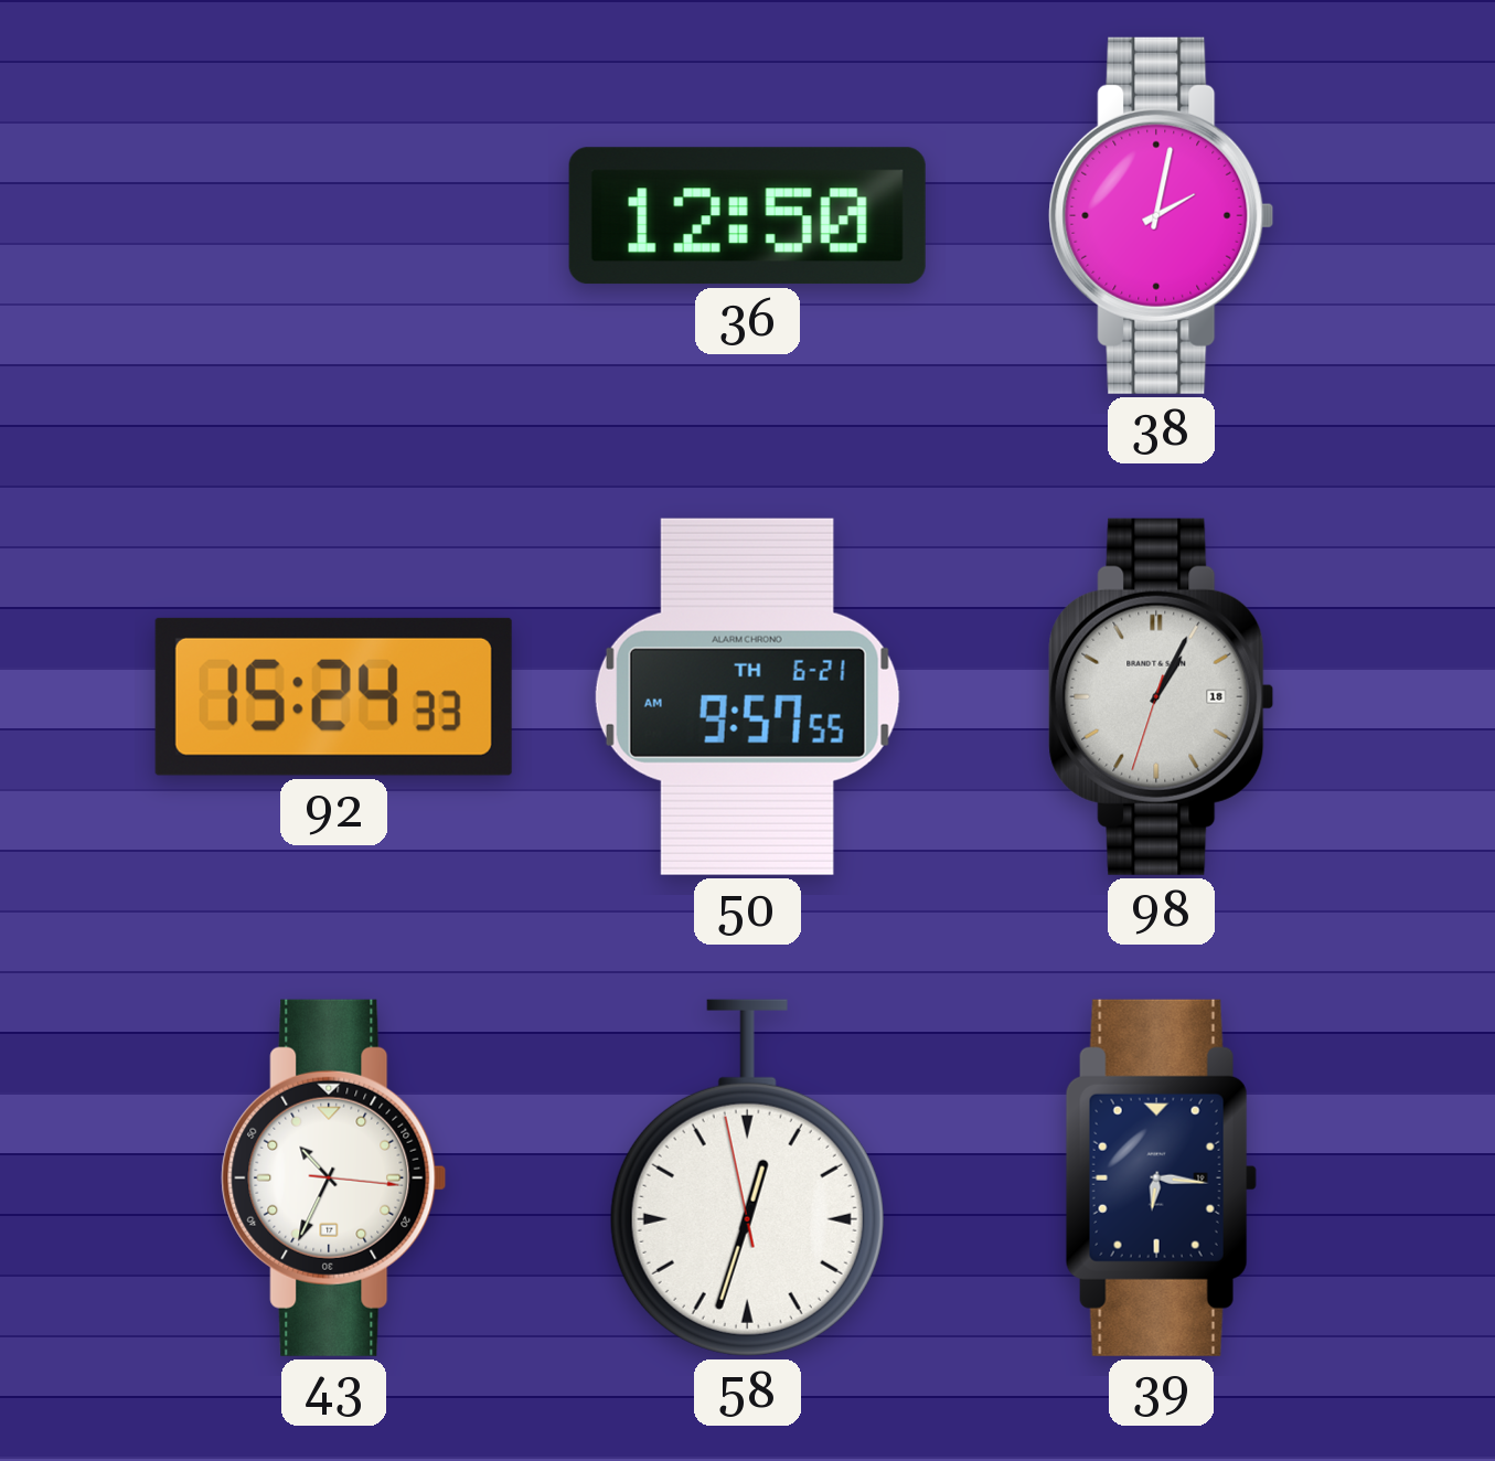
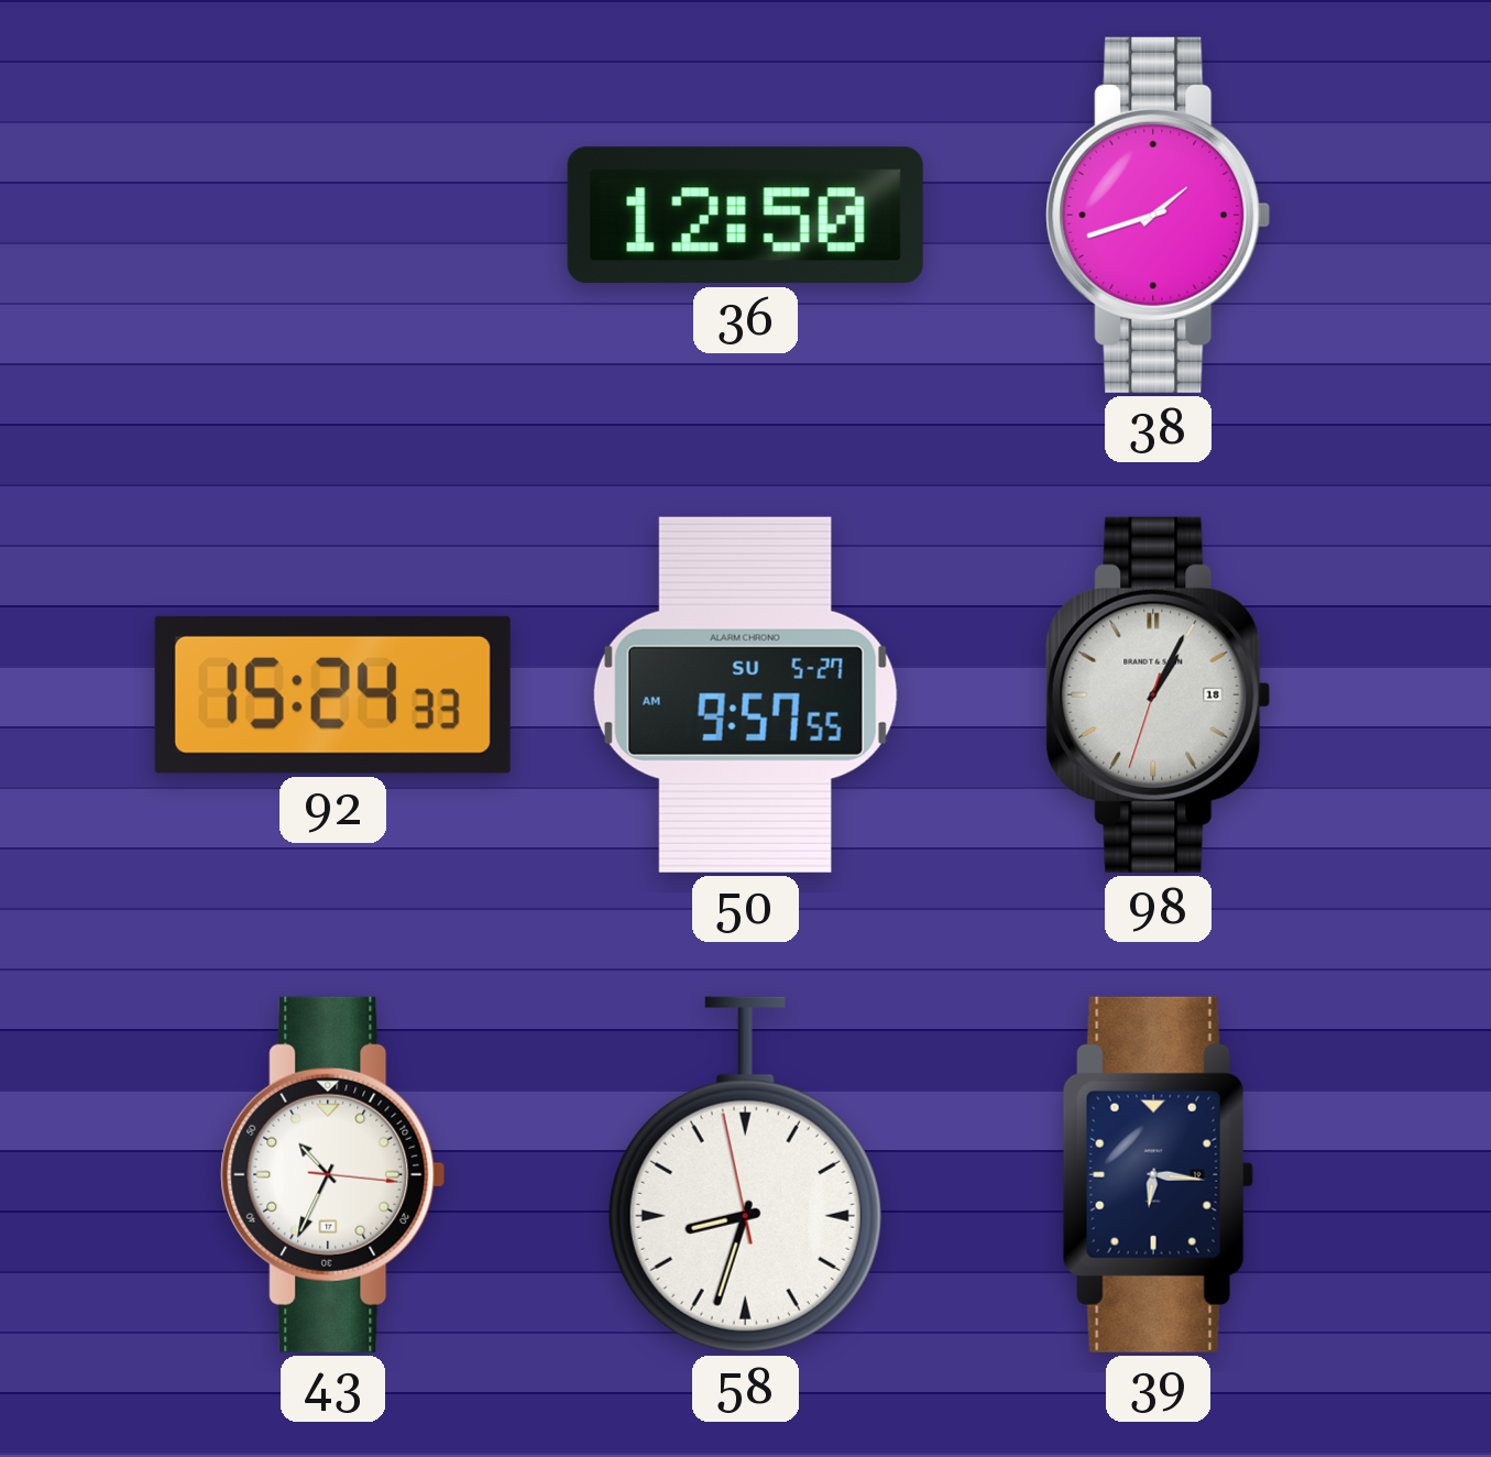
38: 2:02 -> 1:42 (1159, 215)
50 date: TH 6-21 -> SU 5-27 (745, 694)
58: 12:32 -> 8:32 (745, 1174)
